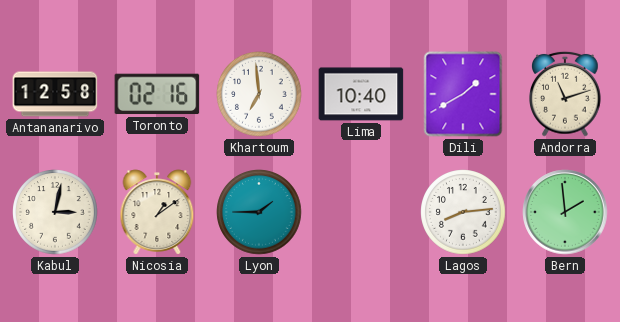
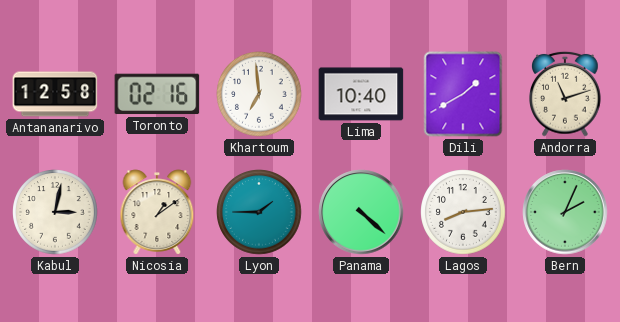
Panama: none -> 4:22 (361, 212)
Bern: 1:59 -> 2:04 (565, 212)
